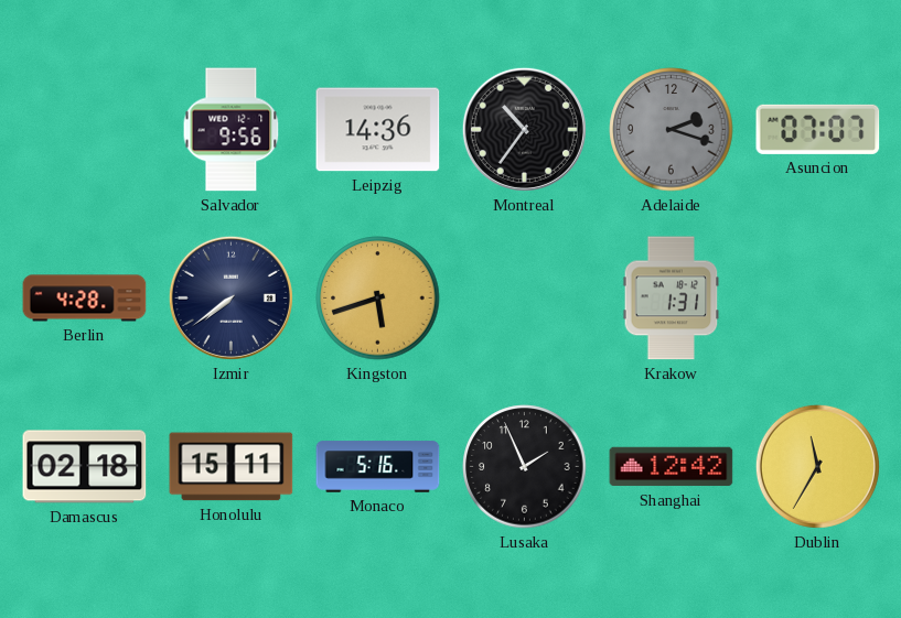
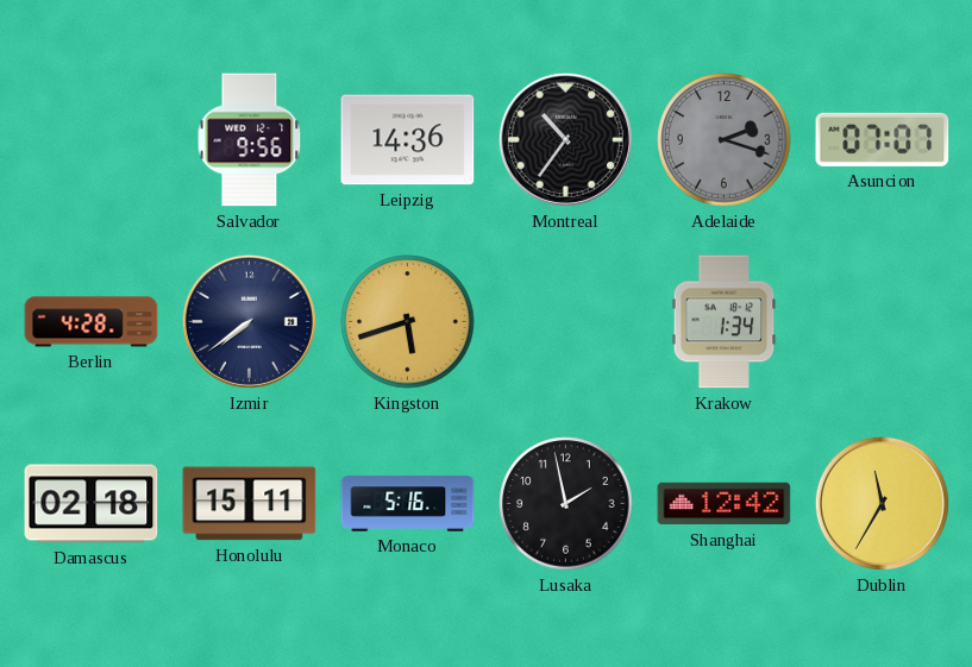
Krakow: 1:31 -> 1:34 (725, 322)
Lusaka: 1:56 -> 1:58 (566, 504)
